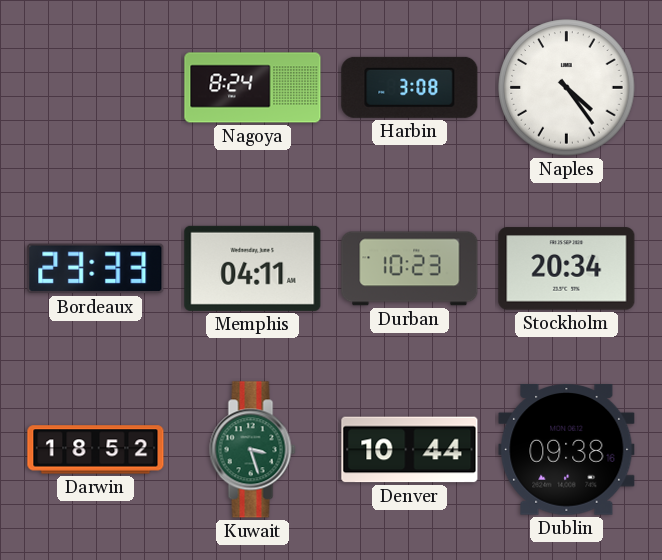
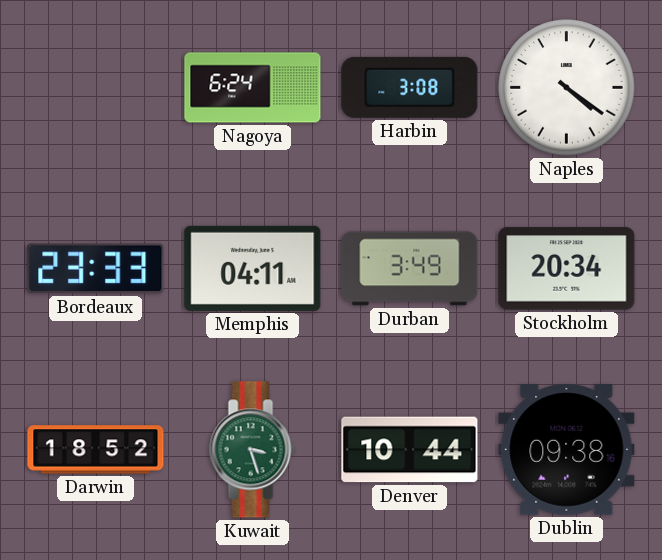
Nagoya: 8:24 -> 6:24 (253, 88)
Naples: 4:24 -> 4:21 (567, 88)
Durban: 10:23 -> 3:49 (410, 269)
